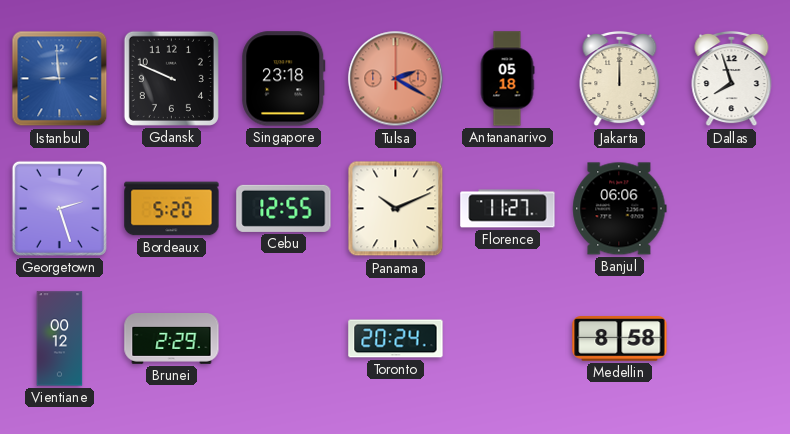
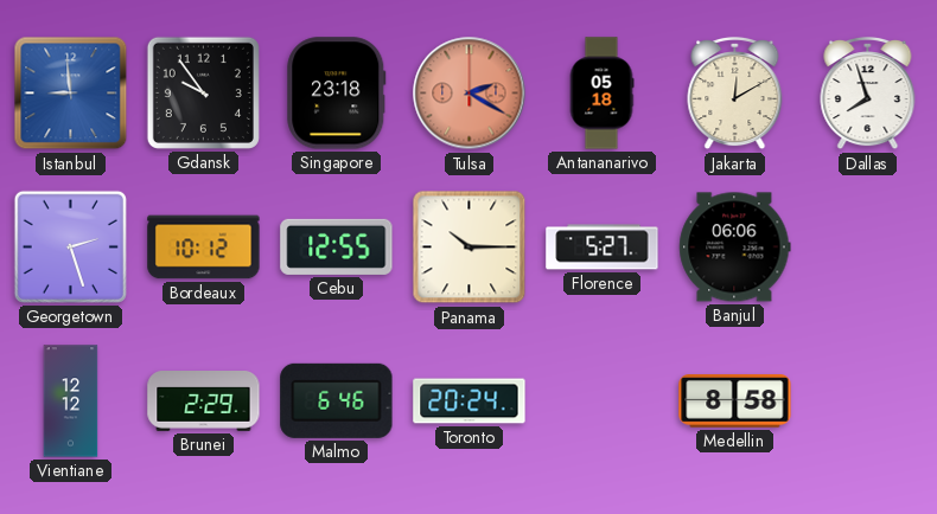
Gdansk: 9:49 -> 9:54 (203, 92)
Jakarta: 12:00 -> 12:10 (735, 94)
Bordeaux: 5:20 -> 10:12 (204, 248)
Panama: 10:11 -> 10:15 (470, 248)
Florence: 11:27 -> 5:27 (603, 248)
Vientiane: 00:12 -> 12:12 (71, 401)
Malmo: none -> 6:46 (337, 400)
